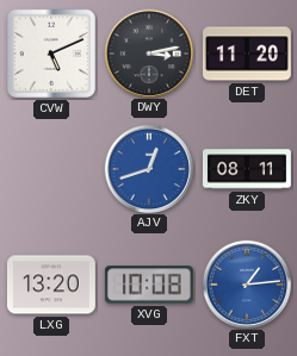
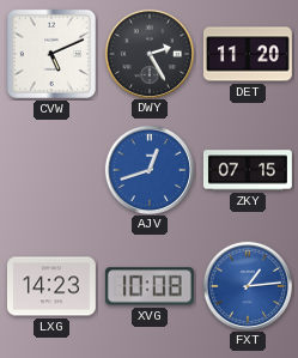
DWY: 3:13 -> 2:25 (148, 53)
ZKY: 08:11 -> 07:15 (248, 170)
LXG: 13:20 -> 14:23 (51, 286)
